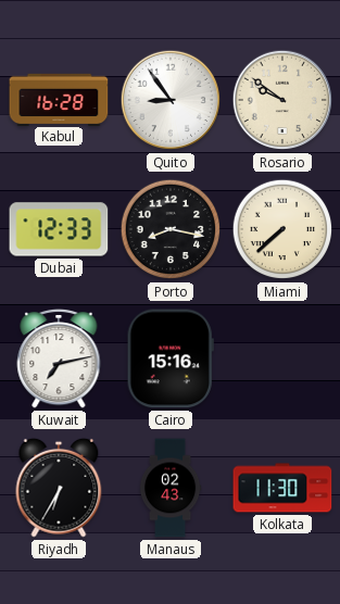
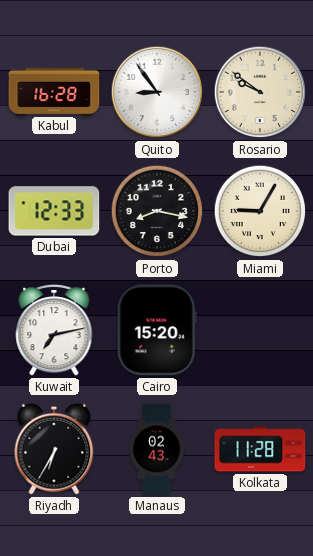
Miami: 7:38 -> 9:05 (260, 211)
Cairo: 15:16 -> 15:20 (157, 330)
Kolkata: 11:30 -> 11:28 (260, 449)
